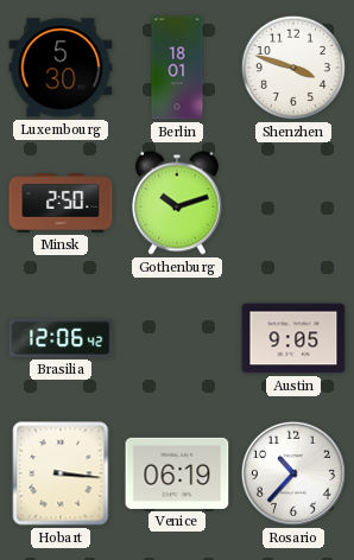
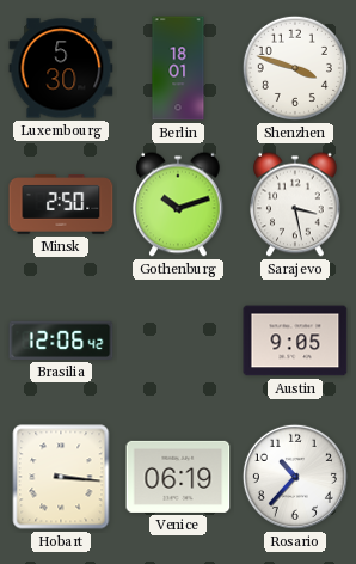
Sarajevo: none -> 3:28 (295, 204)
